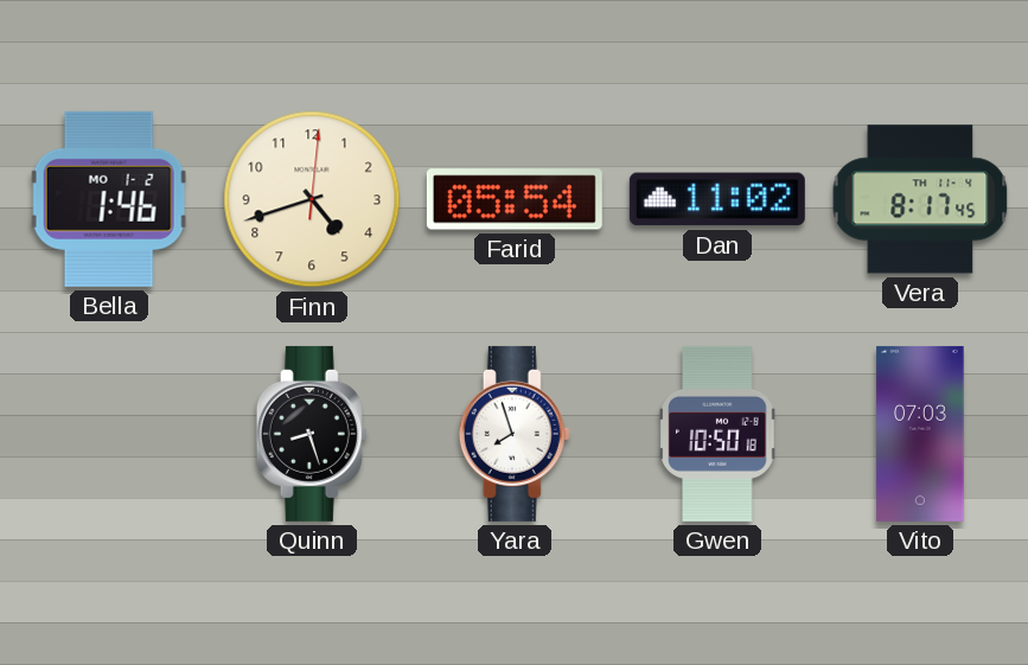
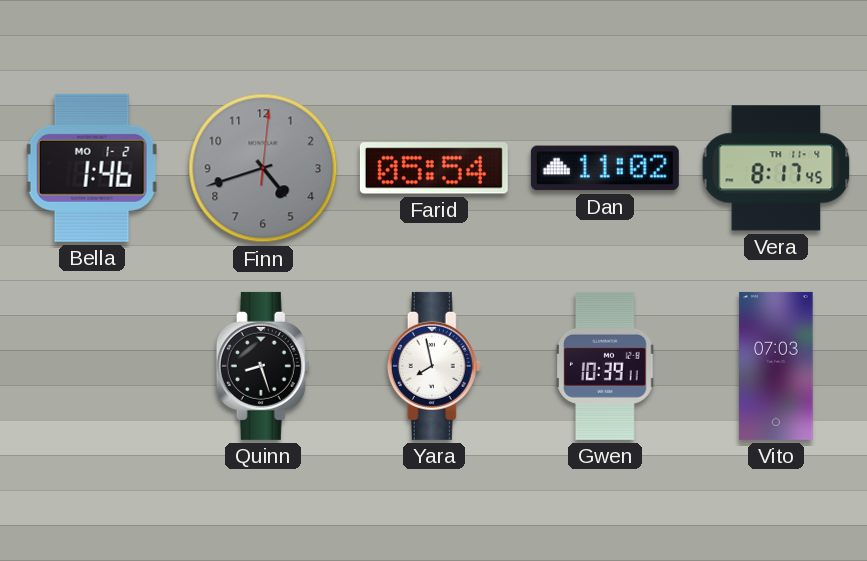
Finn dial: cream -> grey (263, 168)
Yara: 7:57 -> 7:58 (434, 366)
Gwen: 10:50 -> 10:39 (605, 366)
